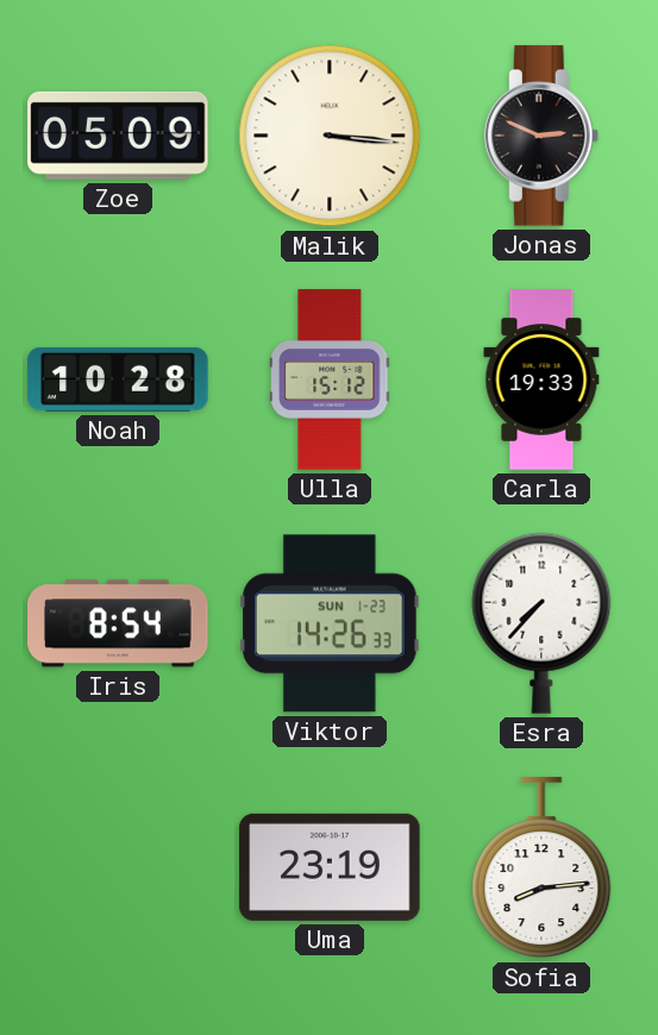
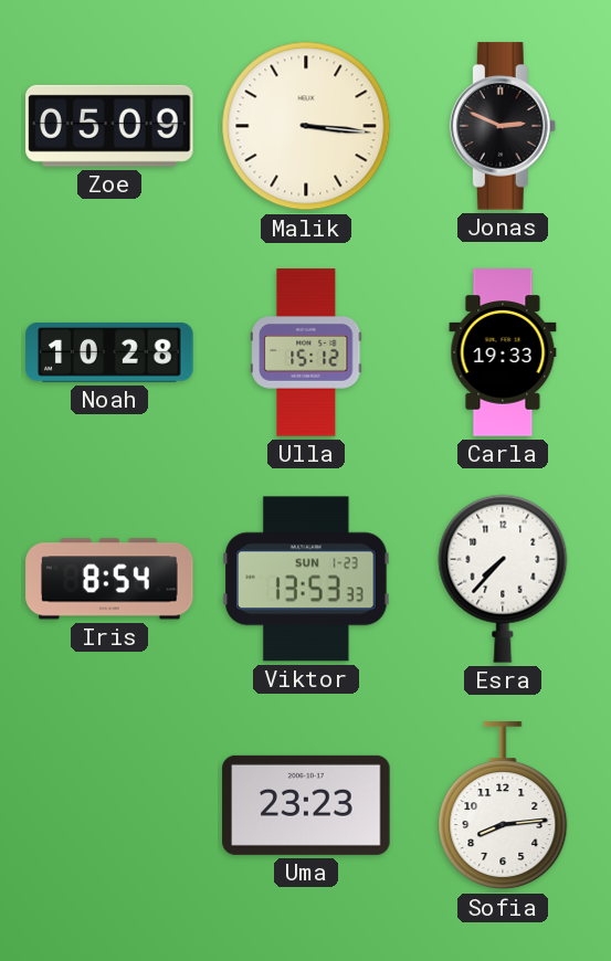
Viktor: 14:26 -> 13:53 (306, 579)
Uma: 23:19 -> 23:23 (306, 805)
